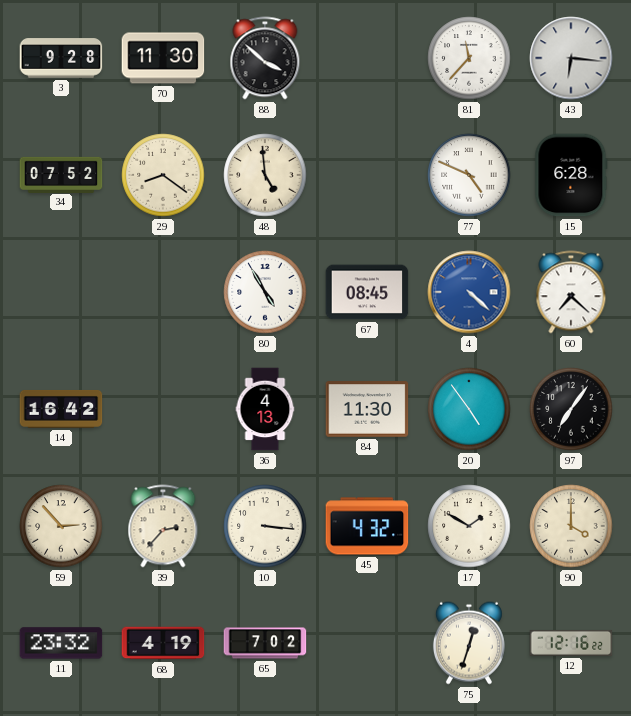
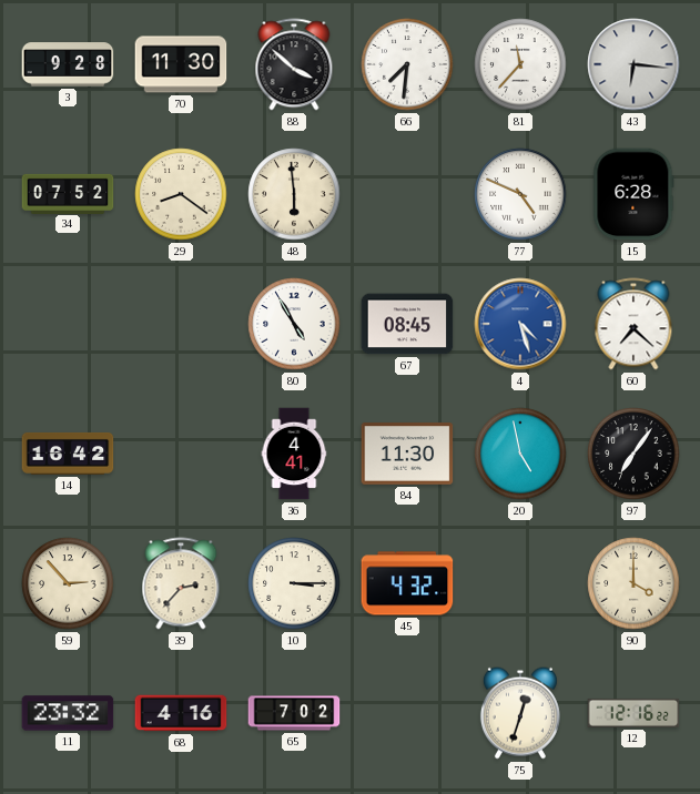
66: none -> 7:31 (407, 64)
48: 4:59 -> 5:59 (294, 194)
4: 4:22 -> 4:27 (520, 324)
36: 4:13 -> 4:41 (294, 454)
20: 4:54 -> 4:58 (520, 454)
10: 3:16 -> 3:15 (294, 583)
17: 1:50 -> none (469, 526)
68: 4:19 -> 4:16 (181, 713)
